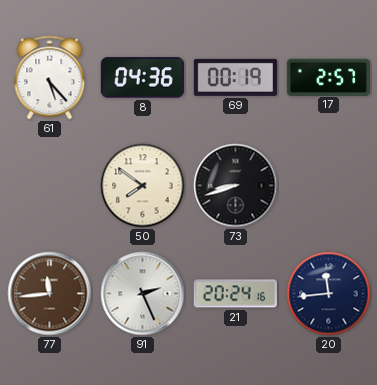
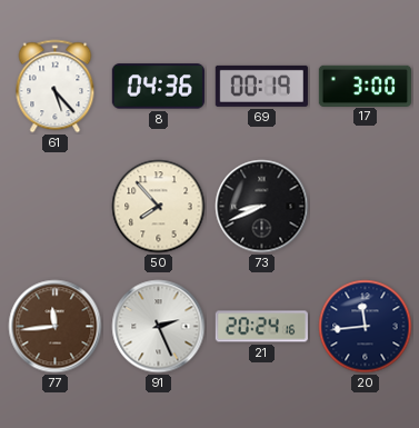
17: 2:57 -> 3:00 (365, 86)
50: 7:51 -> 7:53 (159, 207)
73: 8:42 -> 8:41 (262, 207)
